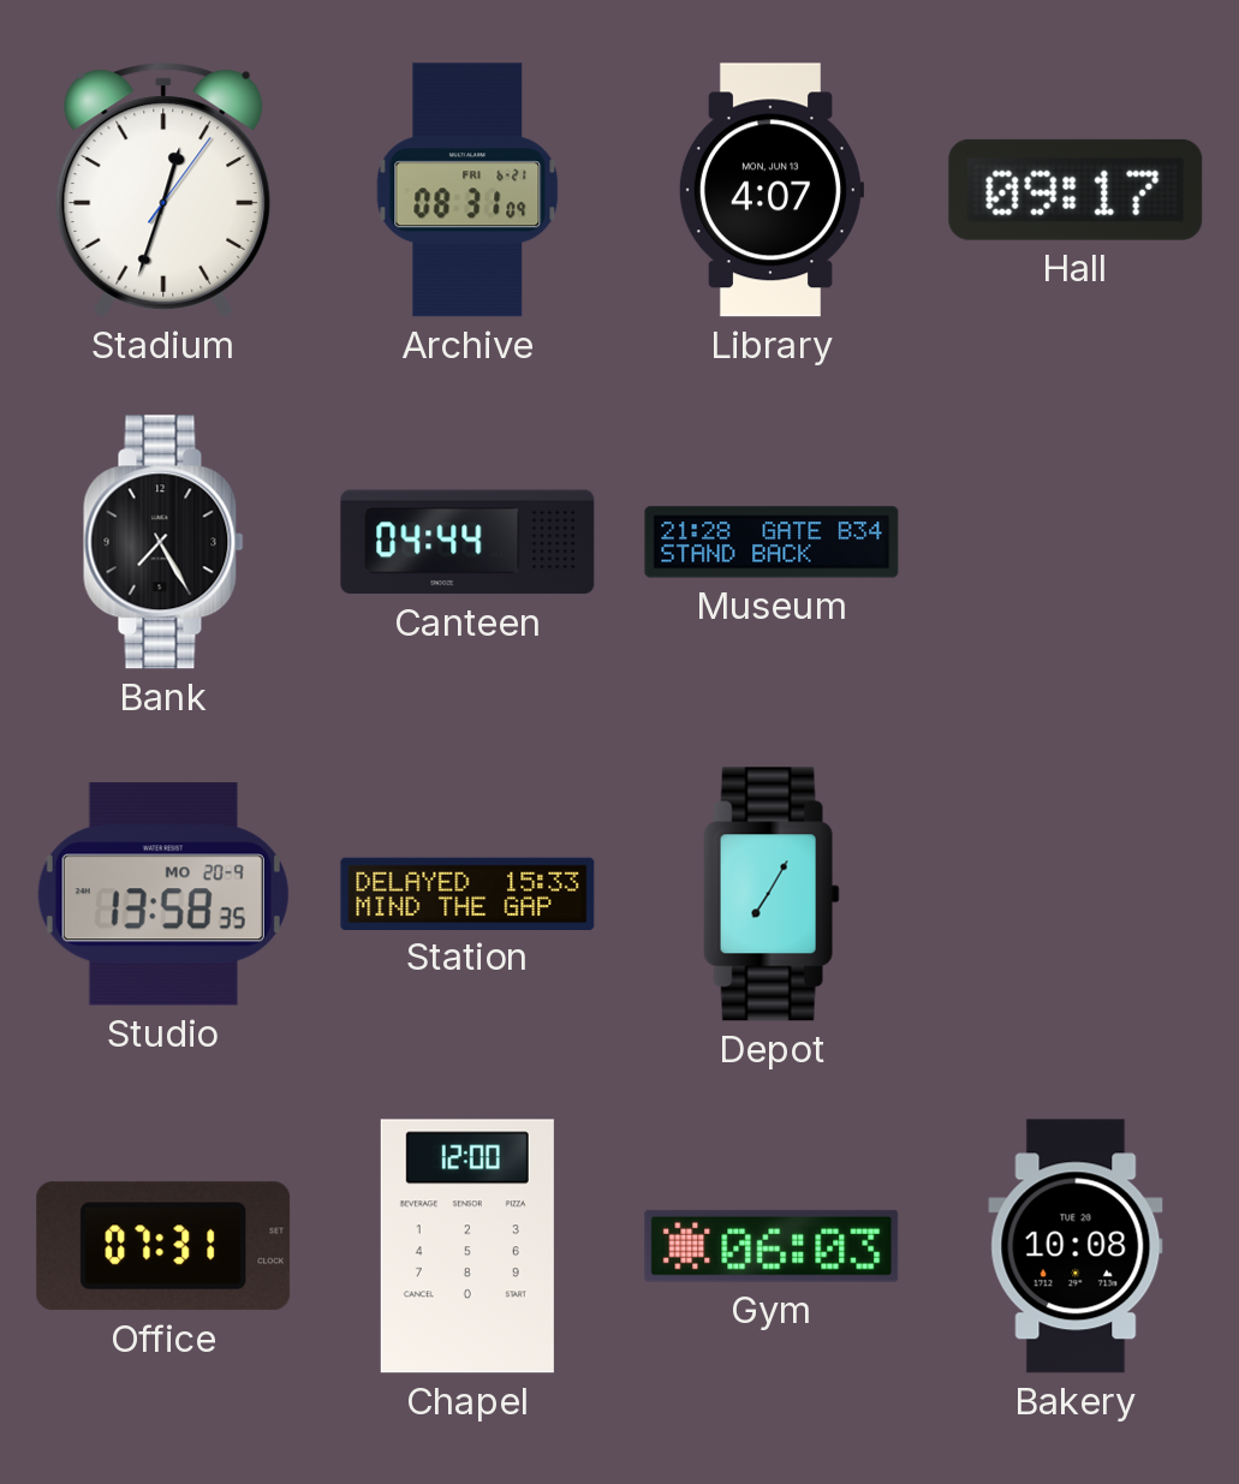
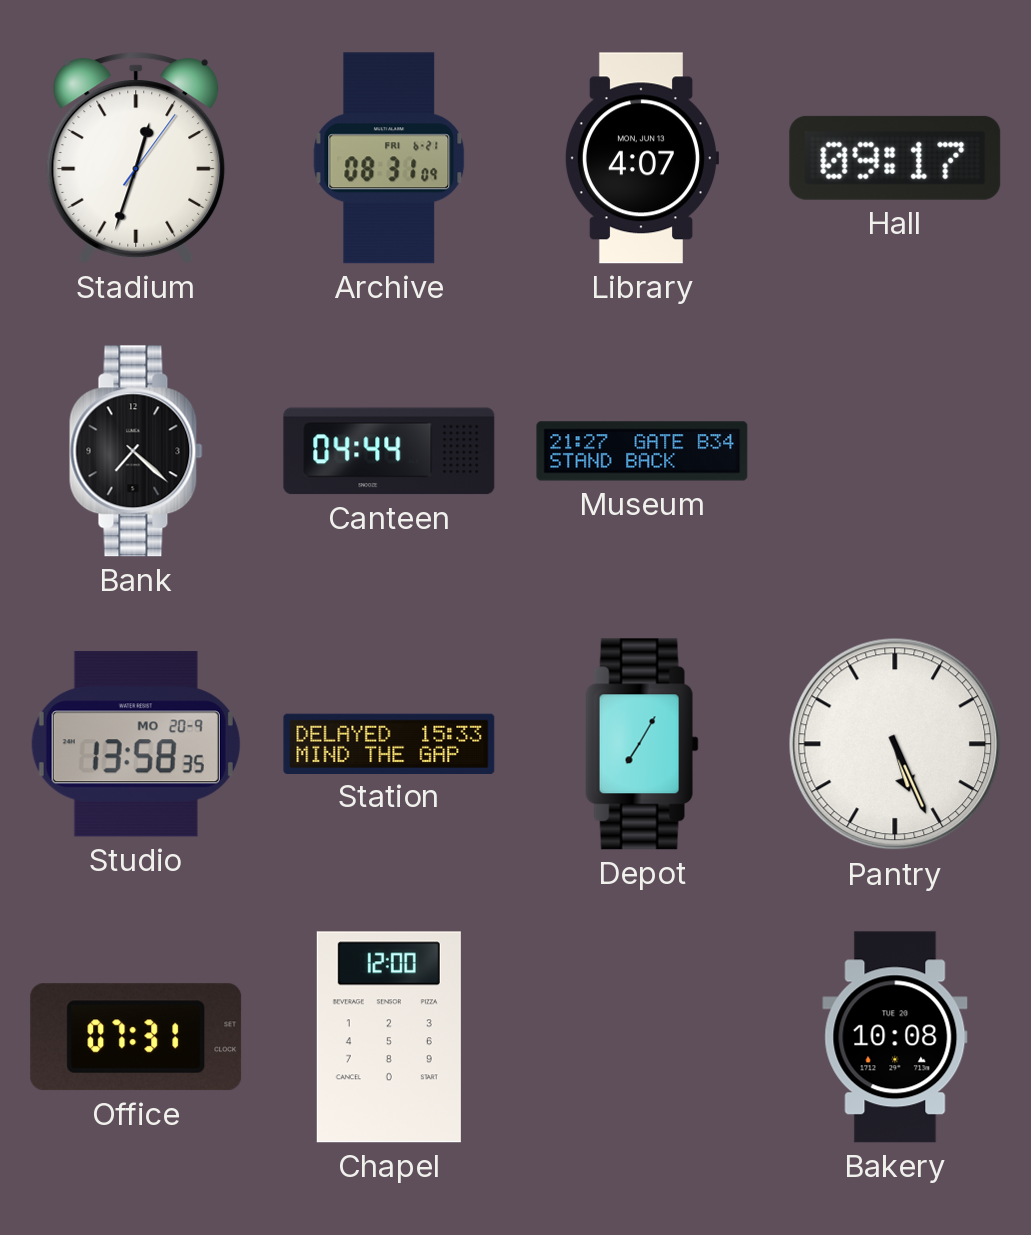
Bank: 7:25 -> 7:22 (136, 451)
Museum: 21:28 -> 21:27 (642, 451)
Pantry: none -> 5:26 (895, 744)
Gym: 06:03 -> none (772, 1246)
